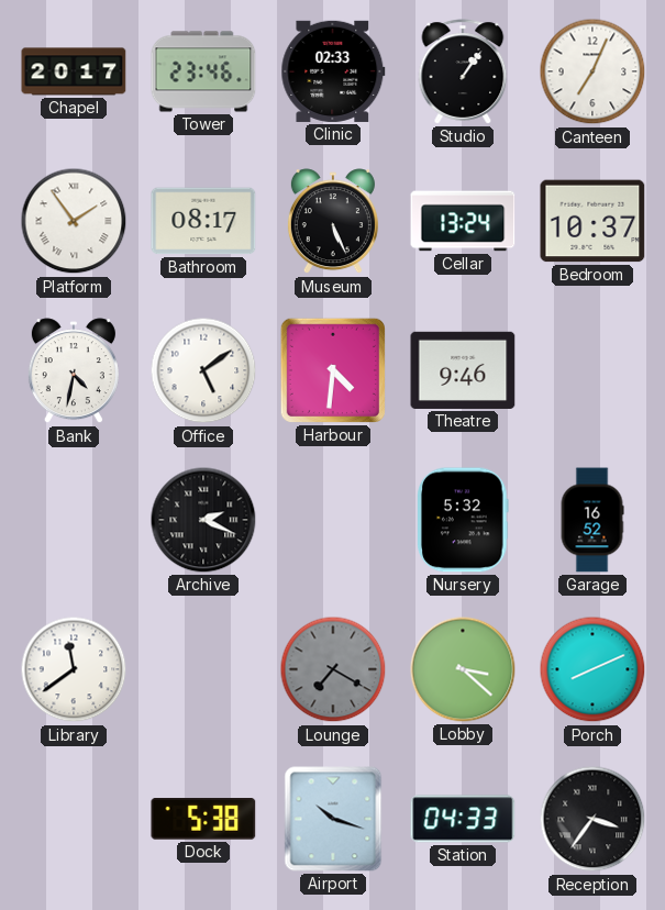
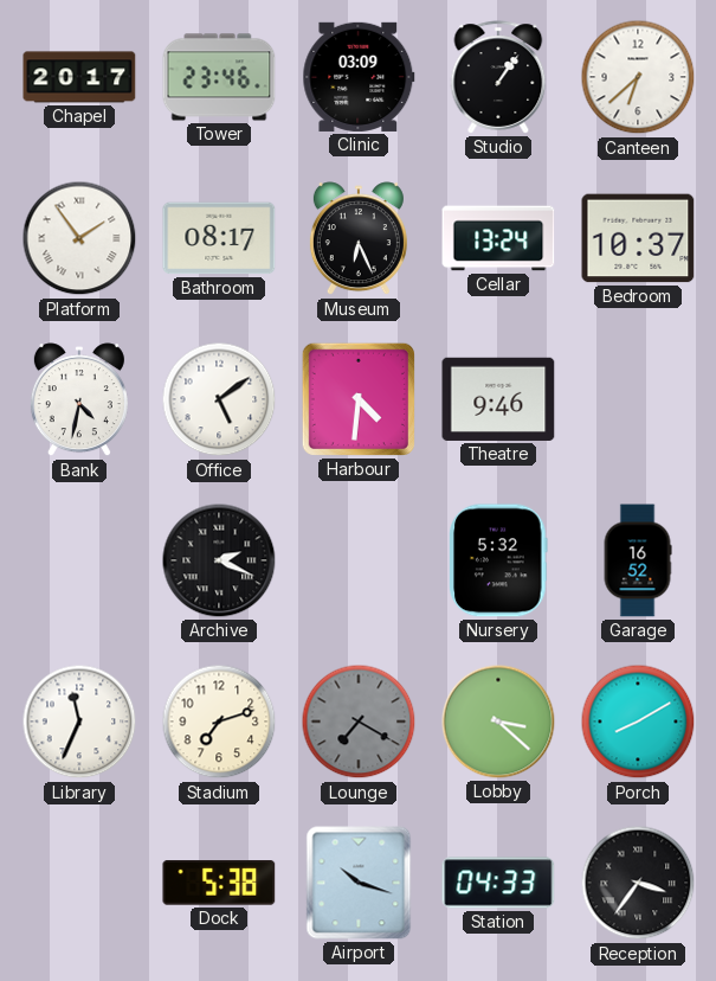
Clinic: 02:33 -> 03:09 (359, 77)
Canteen: 7:04 -> 6:38 (638, 77)
Museum: 5:26 -> 6:26 (359, 239)
Library: 11:39 -> 11:34 (79, 722)
Stadium: none -> 7:12 (219, 722)
Porch: 8:11 -> 8:10 (638, 722)
